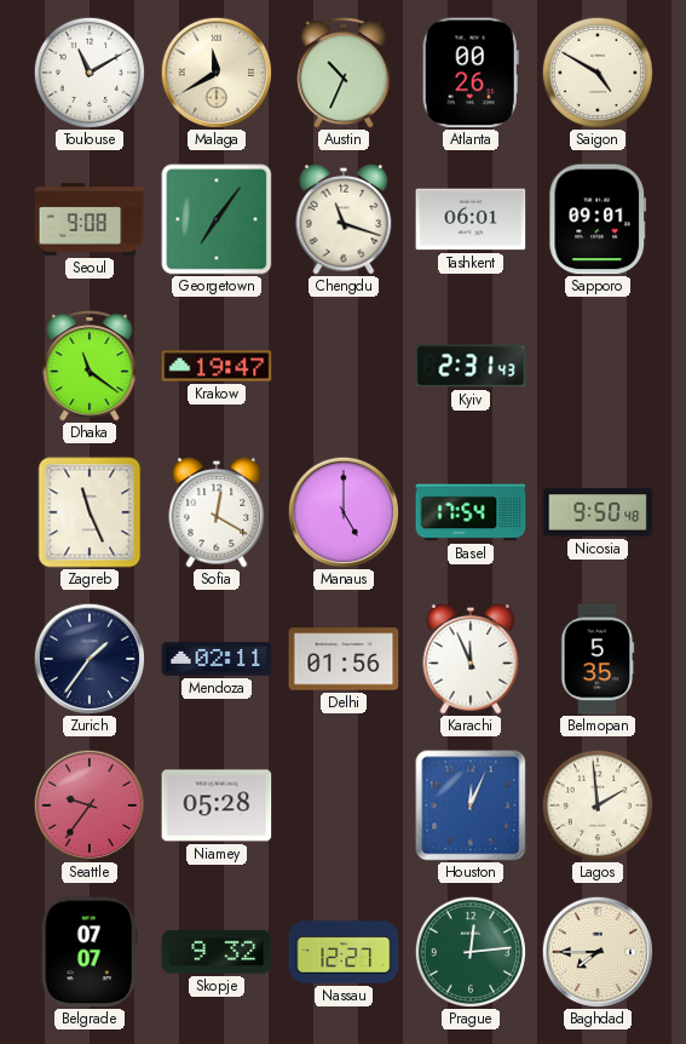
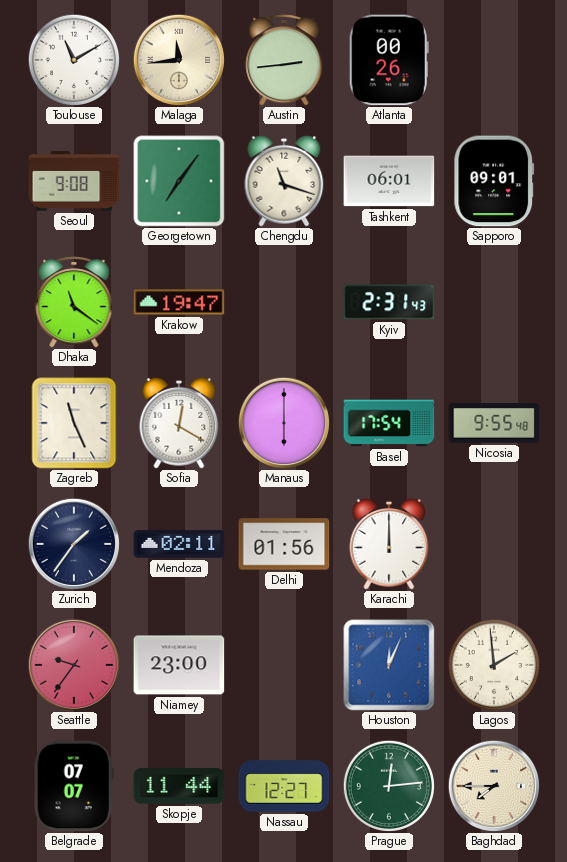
Malaga: 11:40 -> 11:44 (178, 59)
Austin: 10:34 -> 2:44 (284, 61)
Saigon: 4:50 -> none (596, 71)
Manaus: 5:00 -> 6:00 (283, 422)
Nicosia: 9:50 -> 9:55 (494, 423)
Karachi: 11:56 -> 12:00 (389, 544)
Belmopan: 5:35 -> none (598, 659)
Niamey: 05:28 -> 23:00 (179, 665)
Skopje: 9:32 -> 11:44 (179, 786)
